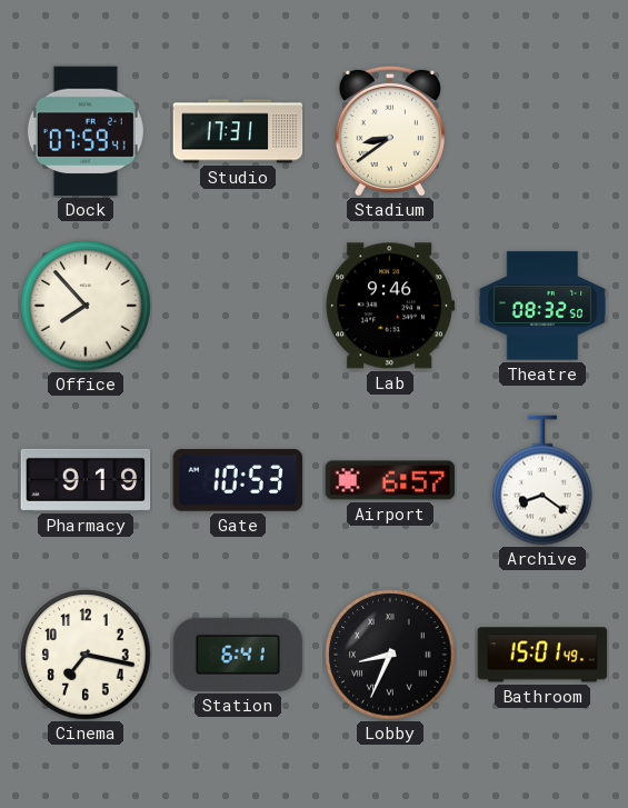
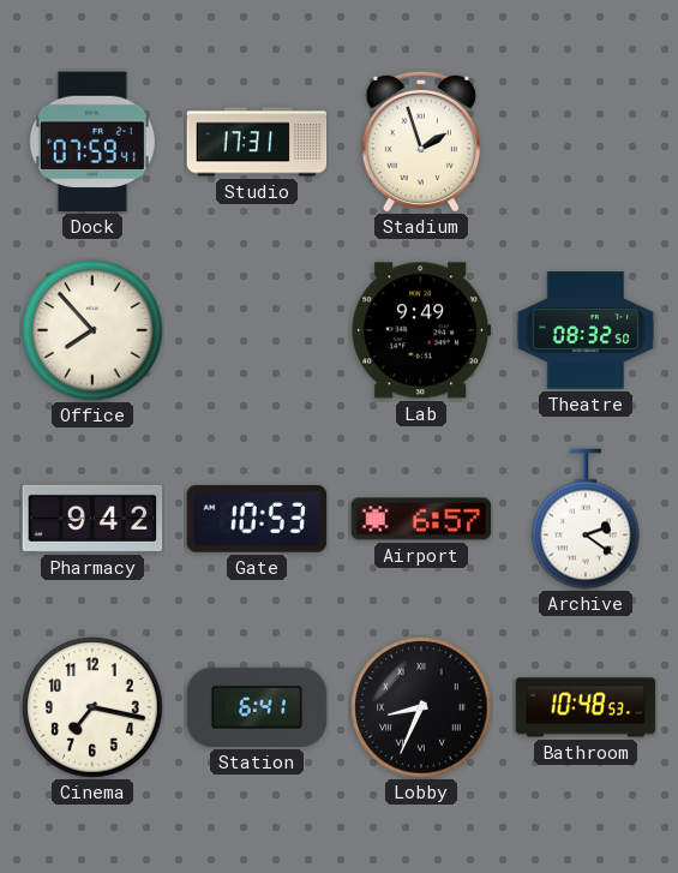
Stadium: 8:39 -> 1:57 (421, 142)
Lab: 9:46 -> 9:49 (421, 330)
Pharmacy: 9:19 -> 9:42 (92, 519)
Archive: 8:21 -> 2:21 (586, 519)
Bathroom: 15:01 -> 10:48 (586, 707)
